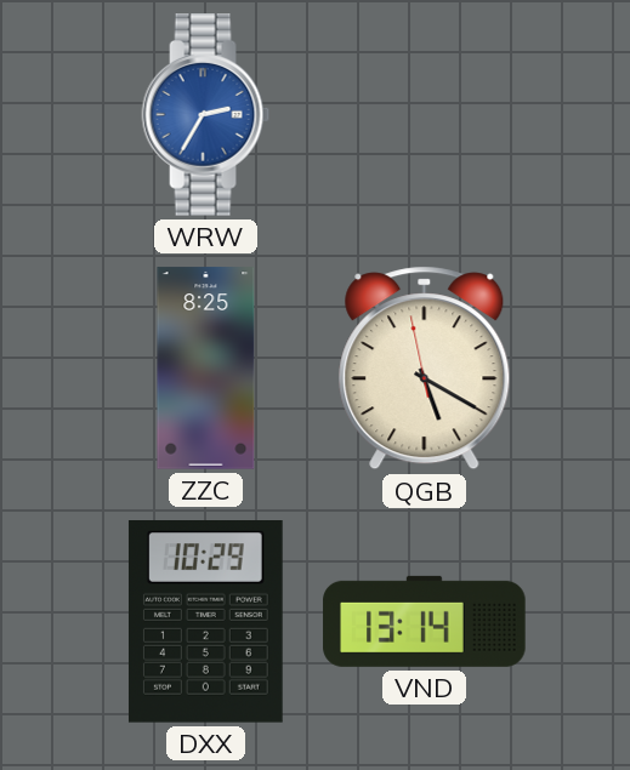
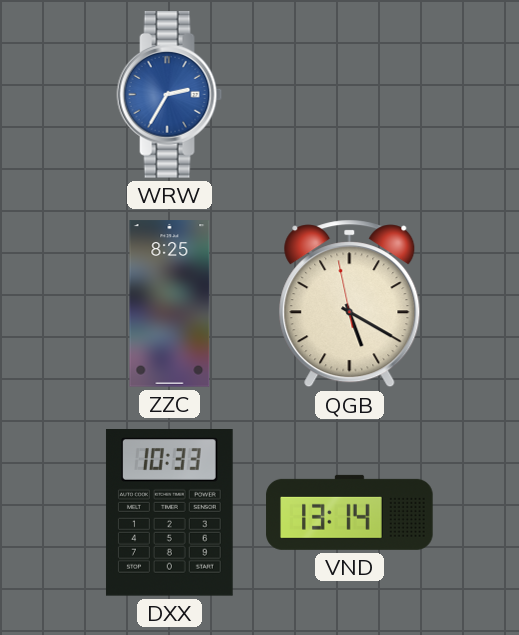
DXX: 10:29 -> 10:33 (169, 513)
